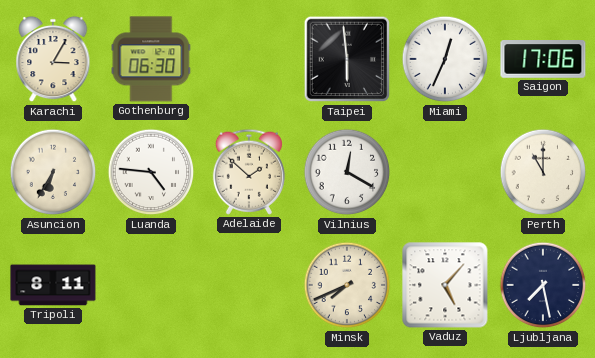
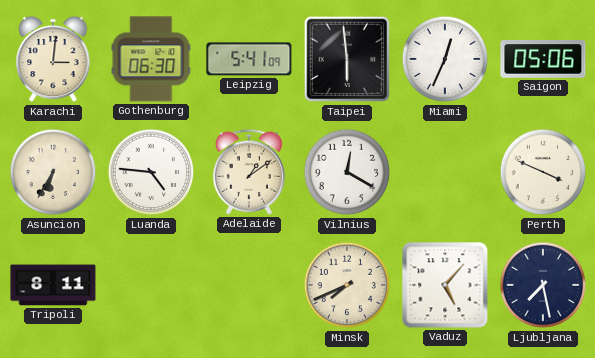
Karachi: 3:05 -> 3:01 (53, 59)
Leipzig: none -> 5:41 (249, 59)
Saigon: 17:06 -> 05:06 (543, 59)
Adelaide: 1:52 -> 1:09 (249, 172)
Perth: 11:00 -> 3:49 (543, 172)
